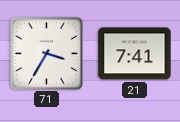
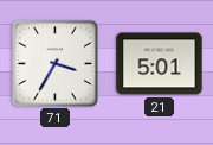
21: 7:41 -> 5:01 (160, 64)
